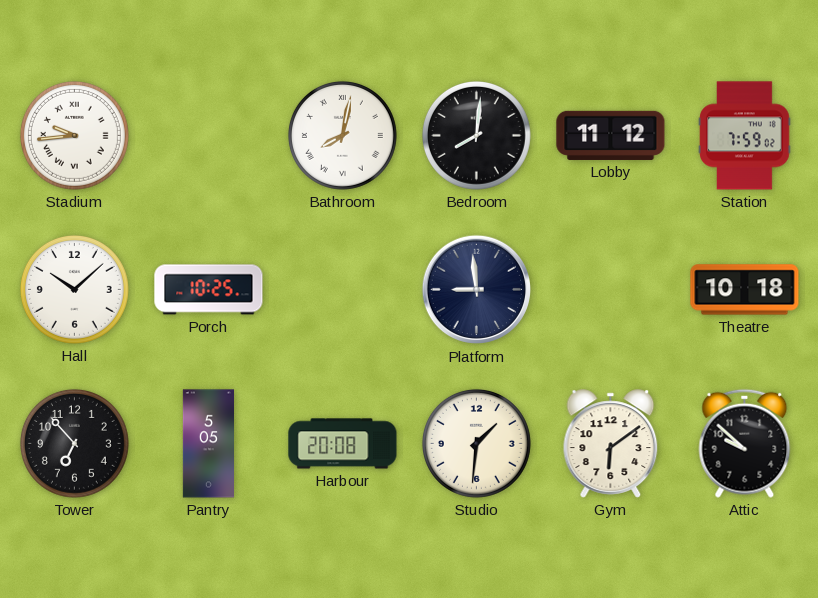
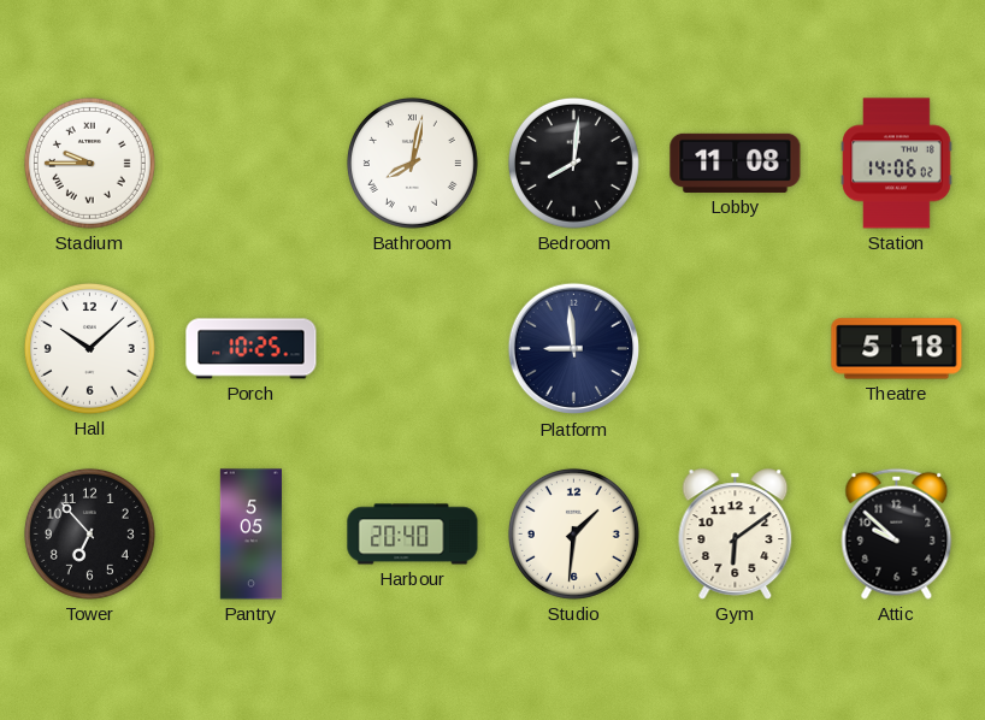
Stadium: 9:44 -> 9:45 (89, 163)
Lobby: 11:12 -> 11:08 (736, 163)
Station: 7:59 -> 14:06 (897, 164)
Theatre: 10:18 -> 5:18 (897, 349)
Harbour: 20:08 -> 20:40 (413, 535)
